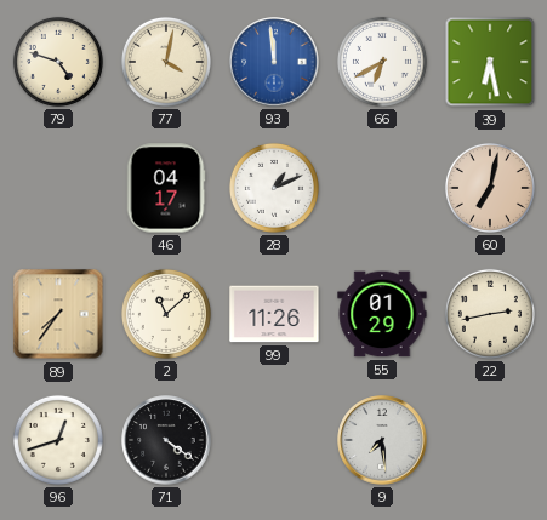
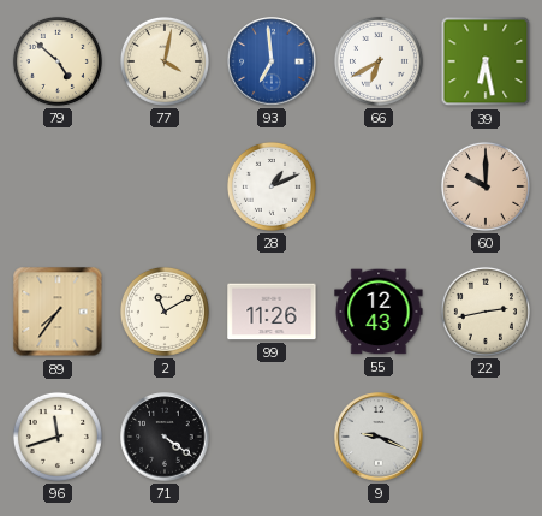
79: 4:48 -> 4:52 (58, 61)
93: 11:59 -> 6:59 (272, 61)
46: 04:17 -> none (166, 188)
60: 7:02 -> 10:00 (486, 186)
2: 11:08 -> 11:10 (165, 312)
55: 01:29 -> 12:43 (379, 312)
96: 12:42 -> 11:42 (58, 437)
9: 7:29 -> 9:19 (379, 437)
